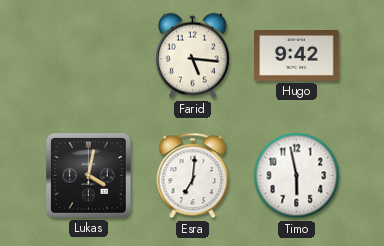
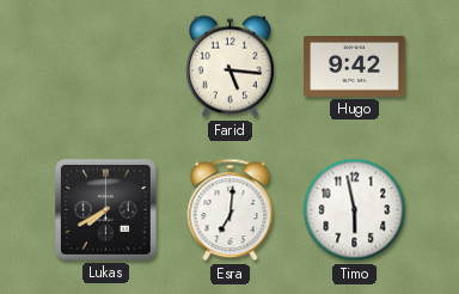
Lukas: 4:02 -> 7:40 (106, 210)
